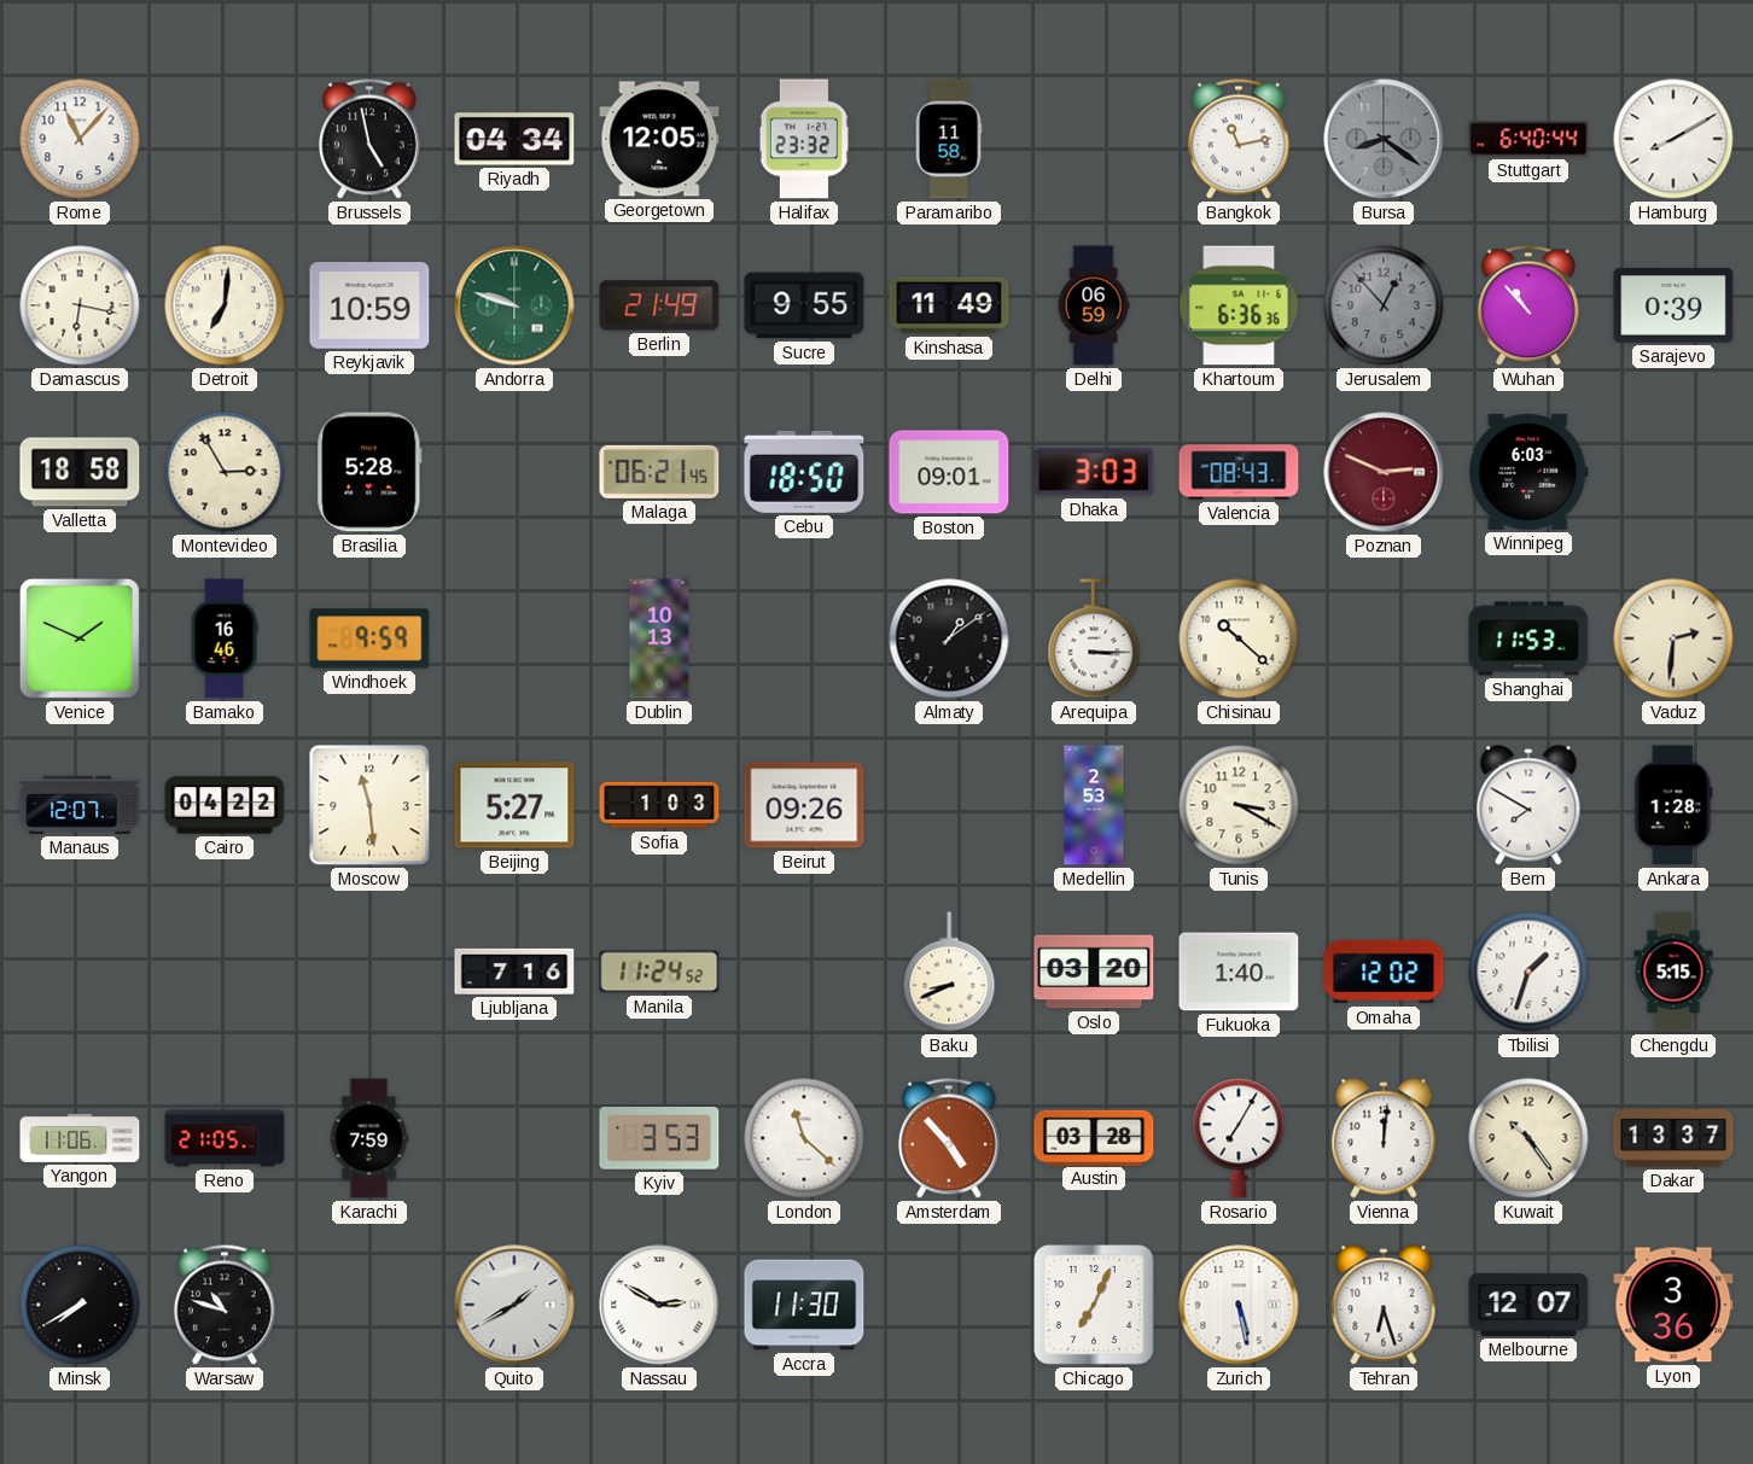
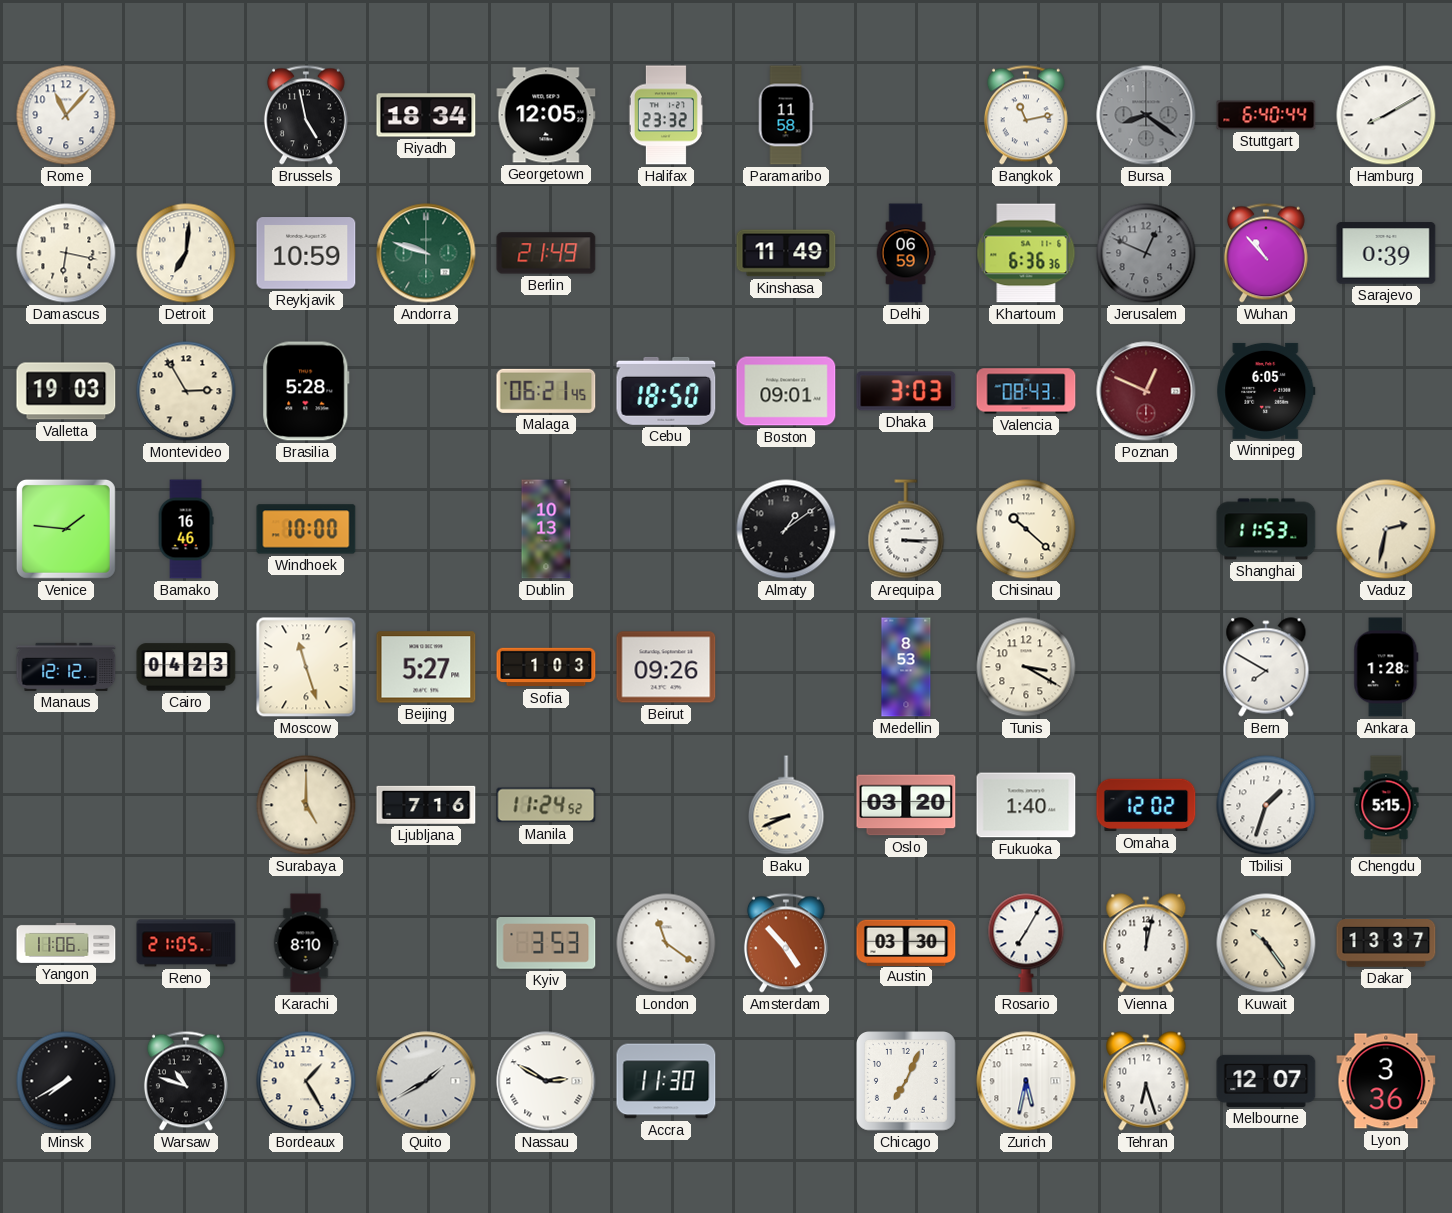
Riyadh: 04:34 -> 18:34 (426, 115)
Sucre: 9:55 -> none (804, 305)
Jerusalem: 12:53 -> 12:49 (1146, 253)
Valletta: 18:58 -> 19:03 (66, 391)
Poznan: 2:49 -> 12:49 (1146, 391)
Winnipeg: 6:03 -> 6:05 (1266, 391)
Venice: 1:49 -> 1:46 (66, 529)
Windhoek: 9:59 -> 10:00 (306, 529)
Vaduz: 2:31 -> 2:32 (1386, 529)
Manaus: 12:07 -> 12:12 (66, 667)
Cairo: 04:22 -> 04:23 (186, 667)
Moscow: 11:29 -> 11:27 (306, 667)
Medellin: 2:53 -> 8:53 (906, 667)
Surabaya: none -> 5:00 (306, 805)
Karachi: 7:59 -> 8:10 (306, 943)
London: 11:22 -> 11:21 (666, 943)
Austin: 03:28 -> 03:30 (906, 942)
Vienna: 12:01 -> 12:02 (1146, 943)
Bordeaux: none -> 1:25 (306, 1081)
Zurich: 5:28 -> 5:32 (1026, 1081)
